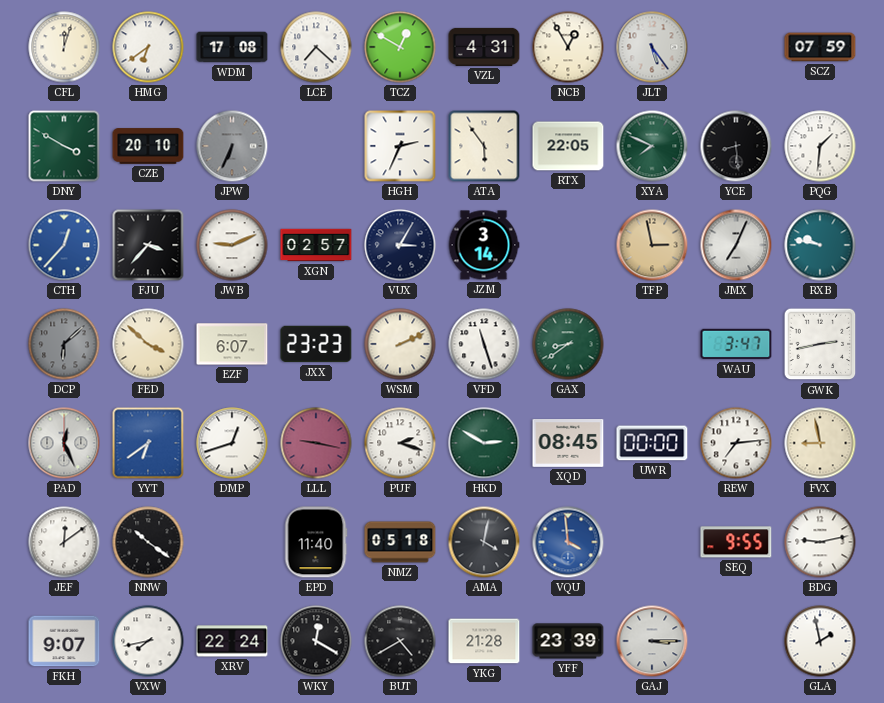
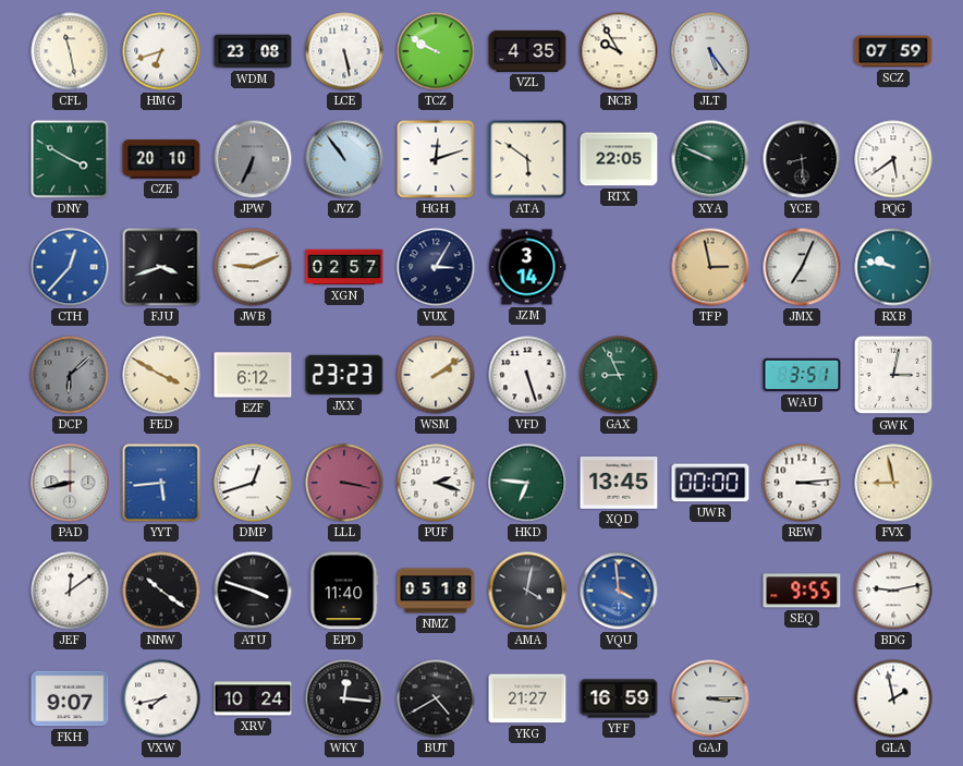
CFL: 12:03 -> 11:28 (70, 51)
HMG: 6:39 -> 6:42 (161, 51)
WDM: 17:08 -> 23:08 (253, 51)
LCE: 7:22 -> 5:28 (344, 51)
TCZ: 12:50 -> 9:50 (436, 51)
VZL: 4:31 -> 4:35 (527, 51)
NCB: 12:55 -> 9:55 (619, 51)
JYZ: none -> 10:54 (344, 159)
HGH: 2:34 -> 12:12 (436, 159)
ATA: 5:54 -> 5:51 (527, 159)
XYA: 7:49 -> 9:49 (710, 159)
PQG: 1:31 -> 5:39 (893, 159)
FJU: 3:37 -> 3:42 (161, 267)
FED: 3:52 -> 3:50 (161, 375)
EZF: 6:07 -> 6:12 (253, 375)
WSM: 2:11 -> 2:09 (436, 375)
VFD: 11:27 -> 5:27 (527, 375)
GAX: 8:39 -> 8:56 (619, 375)
WAU: 3:47 -> 3:51 (802, 375)
GWK: 2:43 -> 3:02 (893, 375)
PAD: 12:26 -> 8:43 (70, 483)
YYT: 6:39 -> 5:44 (161, 483)
LLL: 9:17 -> 3:17 (344, 483)
HKD: 2:50 -> 6:46 (527, 483)
XQD: 08:45 -> 13:45 (619, 484)
REW: 7:14 -> 3:14 (802, 483)
ATU: none -> 3:48 (253, 591)
XRV: 22:24 -> 10:24 (253, 698)
WKY: 12:20 -> 12:16 (344, 698)
YKG: 21:28 -> 21:27 (527, 698)
YFF: 23:39 -> 16:59 (619, 698)
